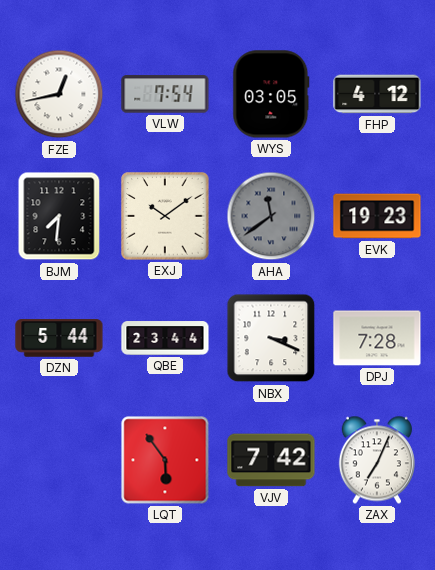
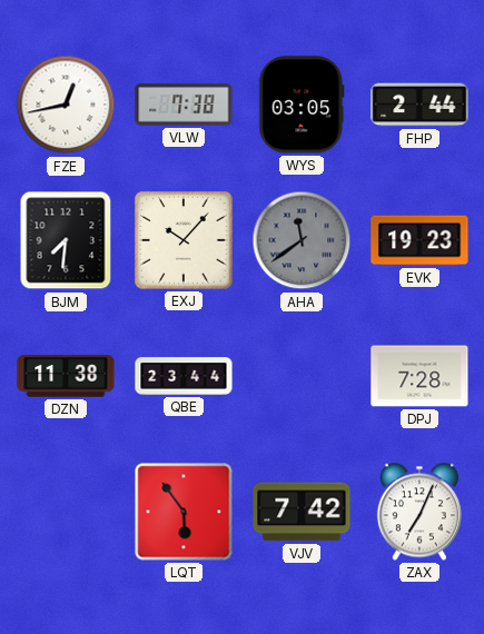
VLW: 7:54 -> 7:38 (184, 105)
FHP: 4:12 -> 2:44 (419, 105)
EXJ: 10:09 -> 10:07 (184, 240)
DZN: 5:44 -> 11:38 (66, 376)
NBX: 3:19 -> none (271, 338)
